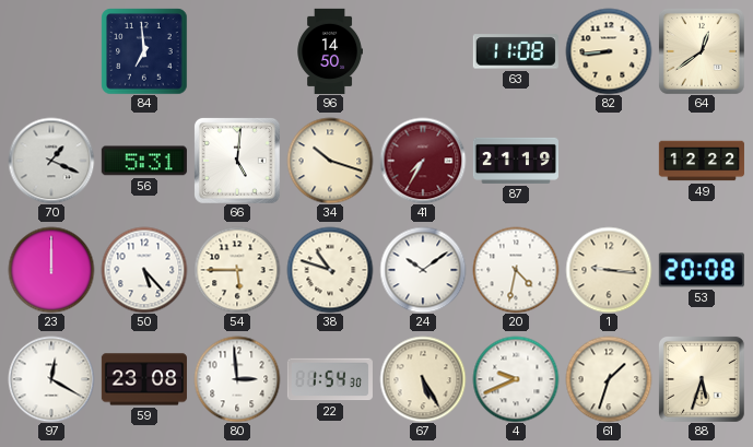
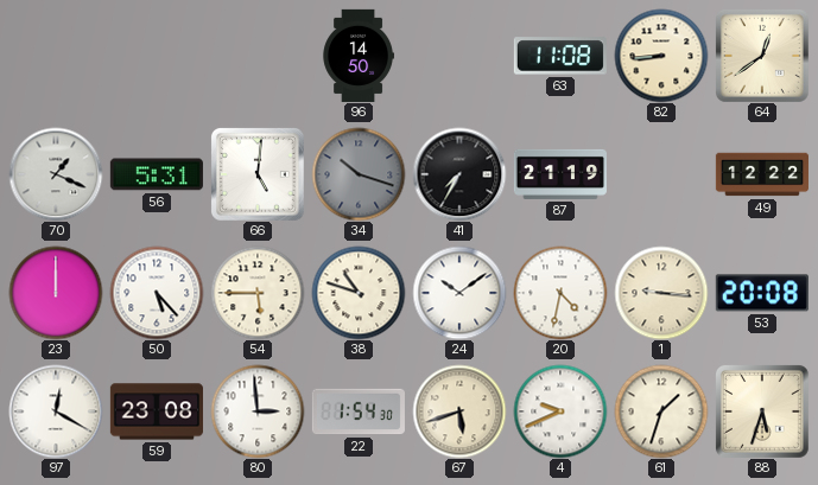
84: 6:59 -> none (144, 51)
34 dial: cream -> grey (359, 174)
41 dial: burgundy -> black (459, 174)
67: 5:25 -> 5:42 (459, 411)
